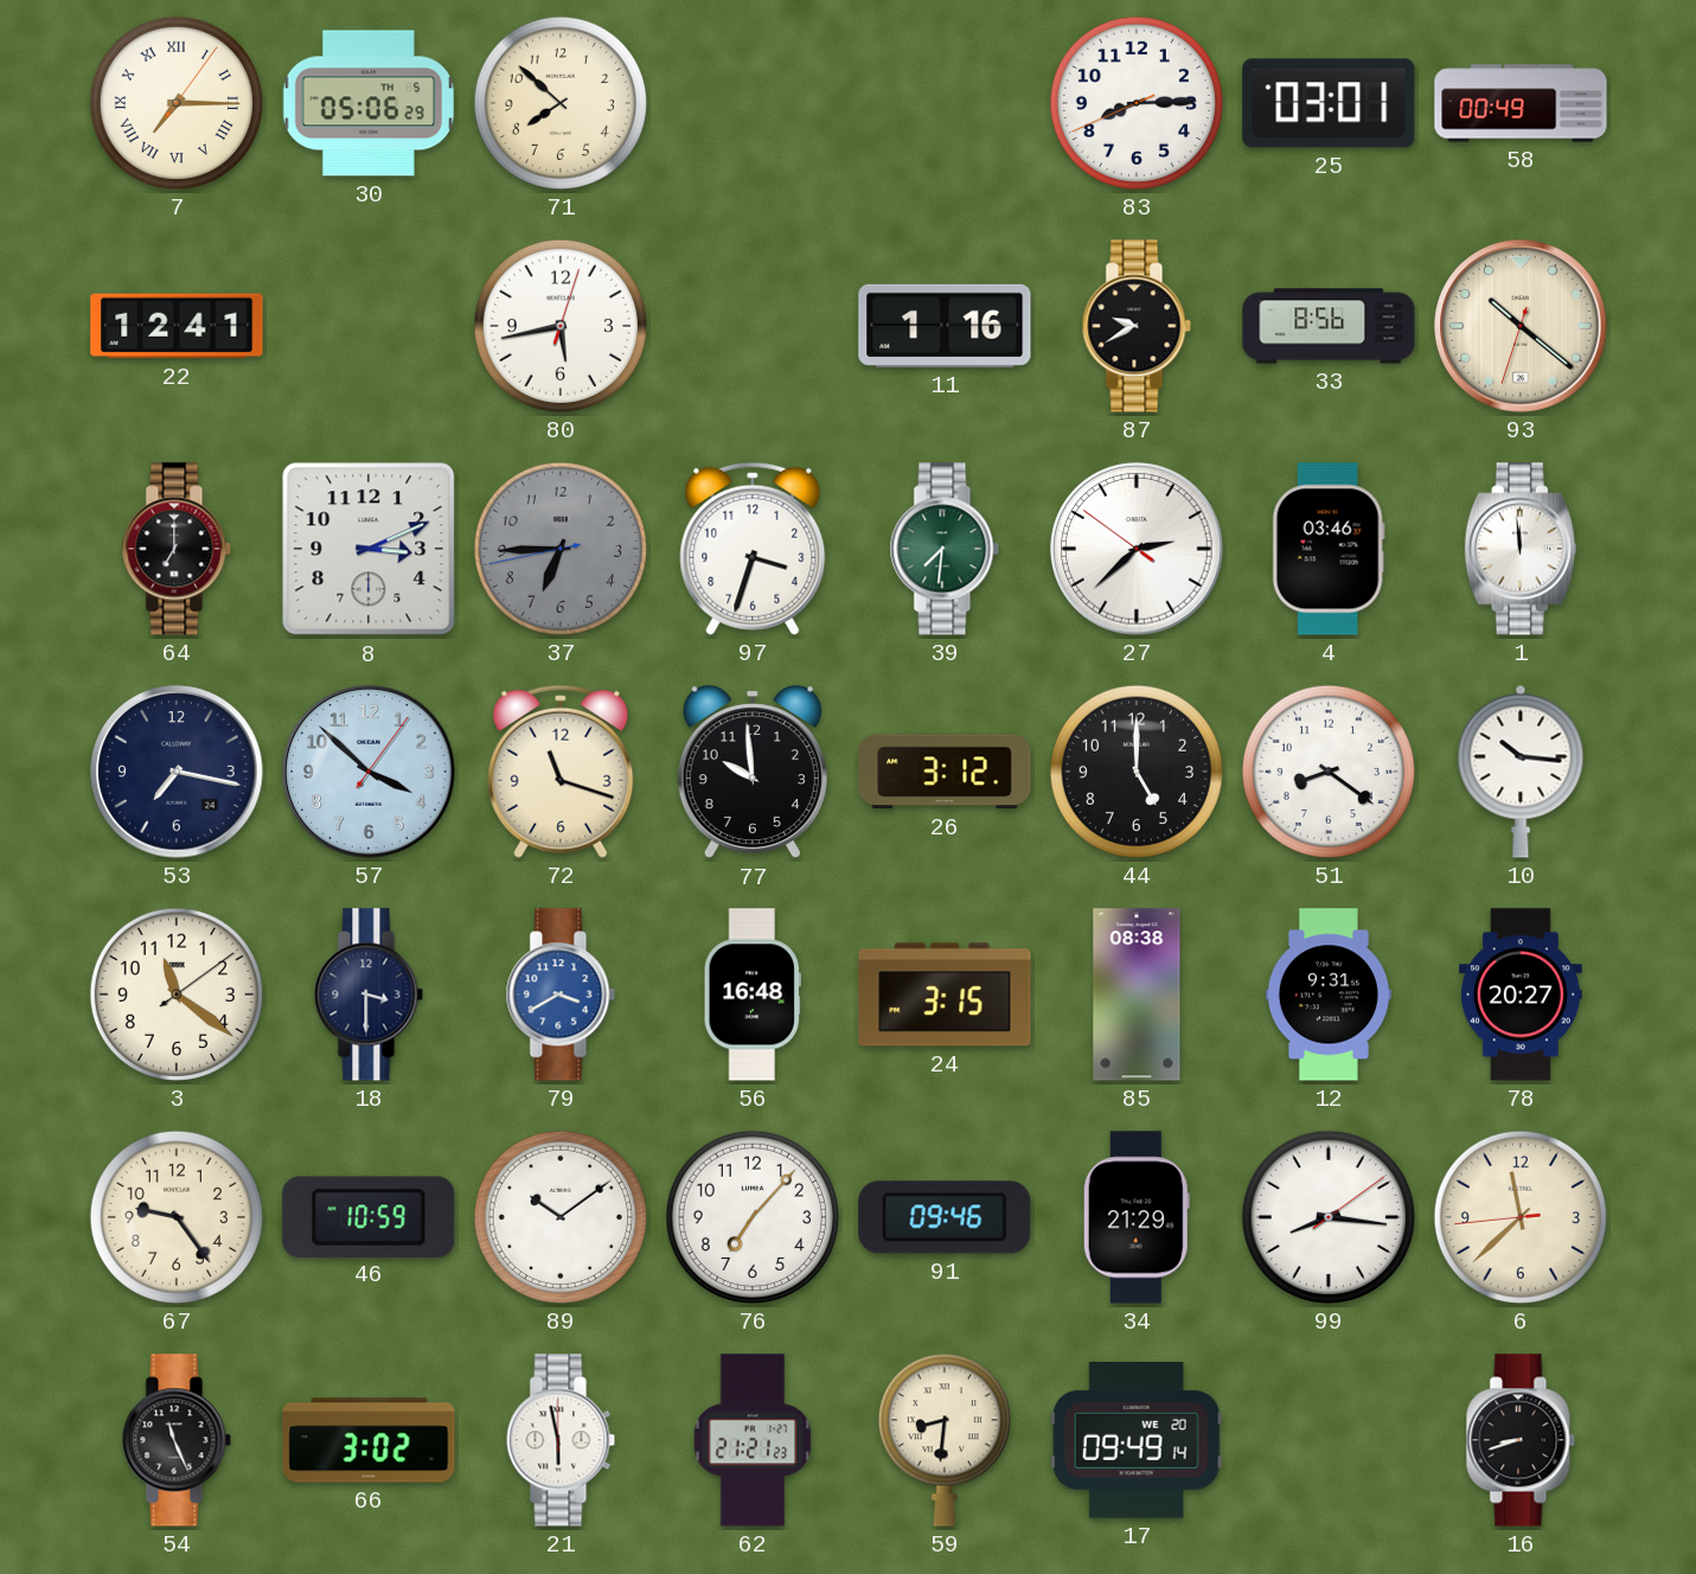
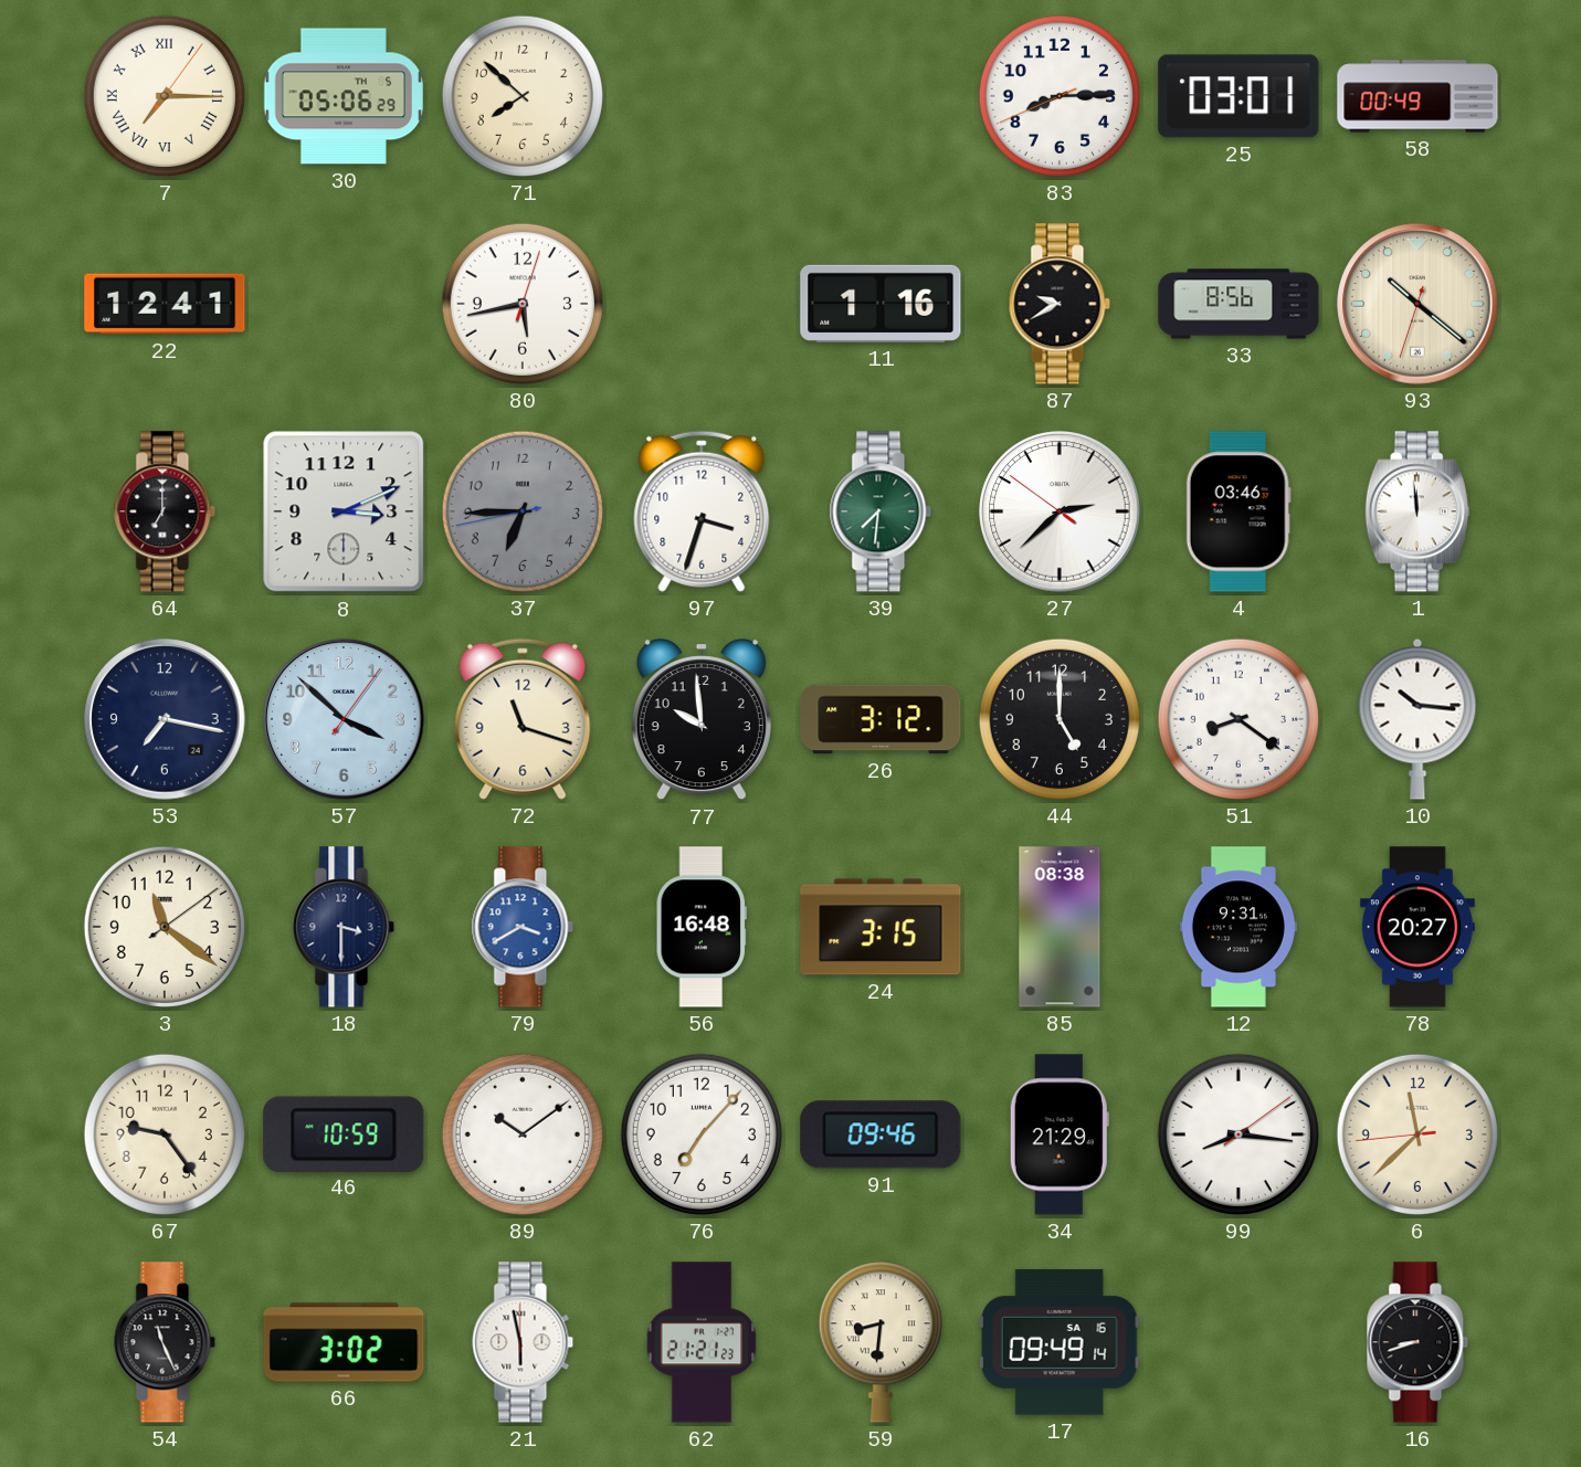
17 date: WE 20 -> SA 16 (1060, 1342)
